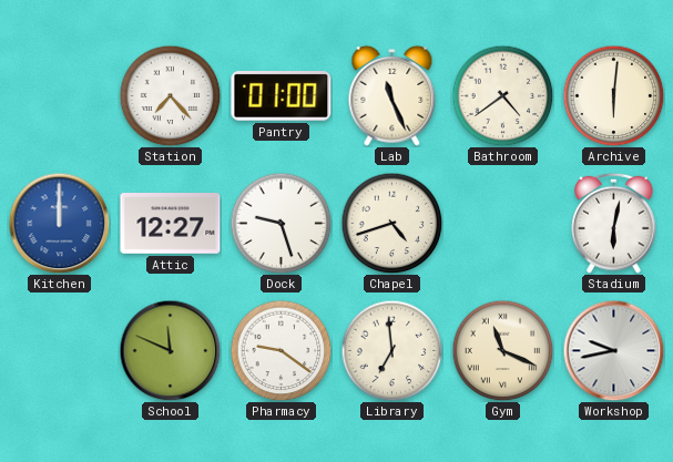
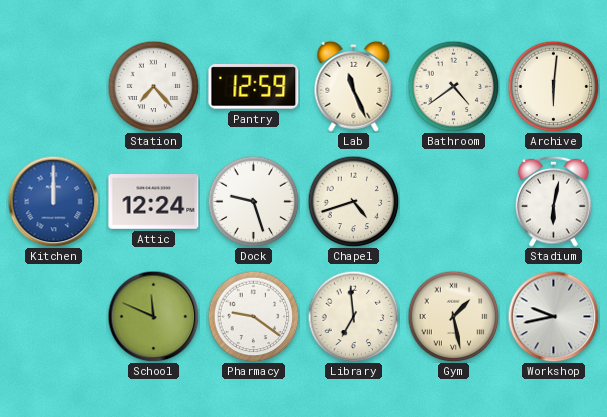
Pantry: 01:00 -> 12:59 (254, 87)
Attic: 12:27 -> 12:24 (154, 202)
Gym: 11:19 -> 1:28 (453, 316)
